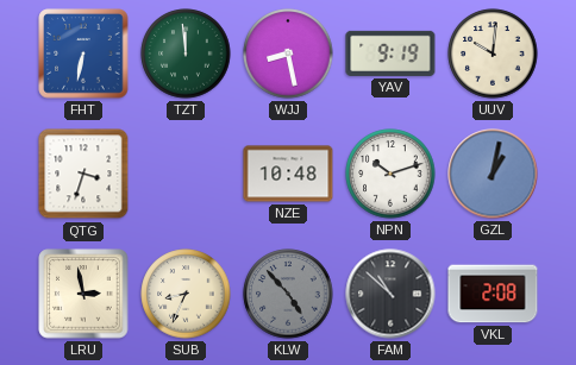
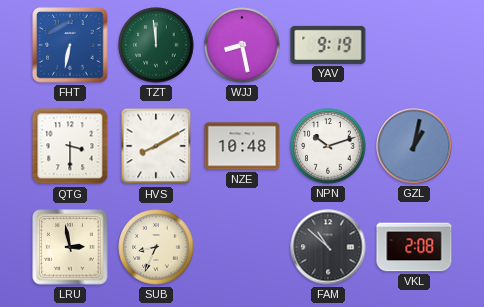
UUV: 10:01 -> none (493, 54)
QTG: 3:33 -> 3:30 (70, 146)
HVS: none -> 8:10 (156, 146)
KLW: 4:53 -> none (288, 294)
